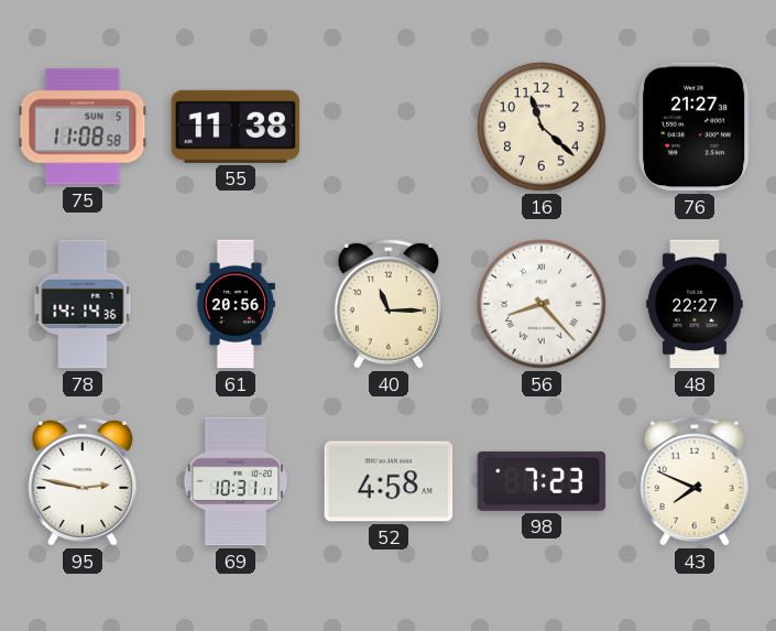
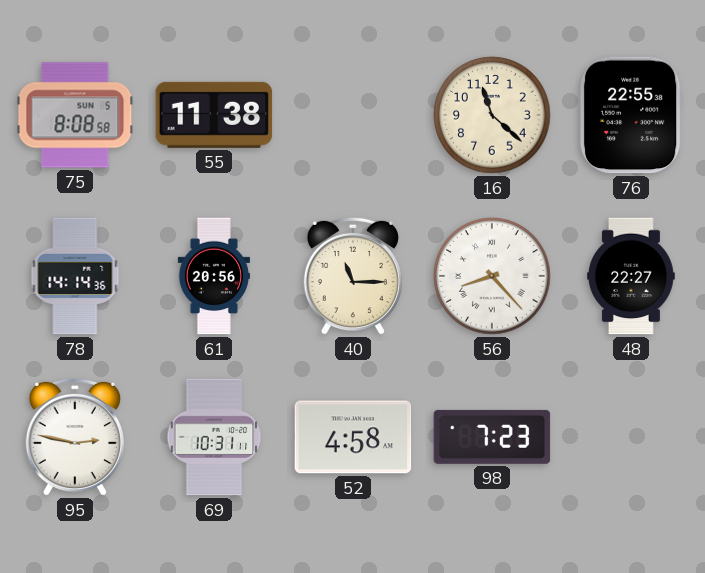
75: 11:08 -> 8:08 (75, 115)
76: 21:27 -> 22:55 (631, 115)
43: 7:49 -> none (695, 481)
